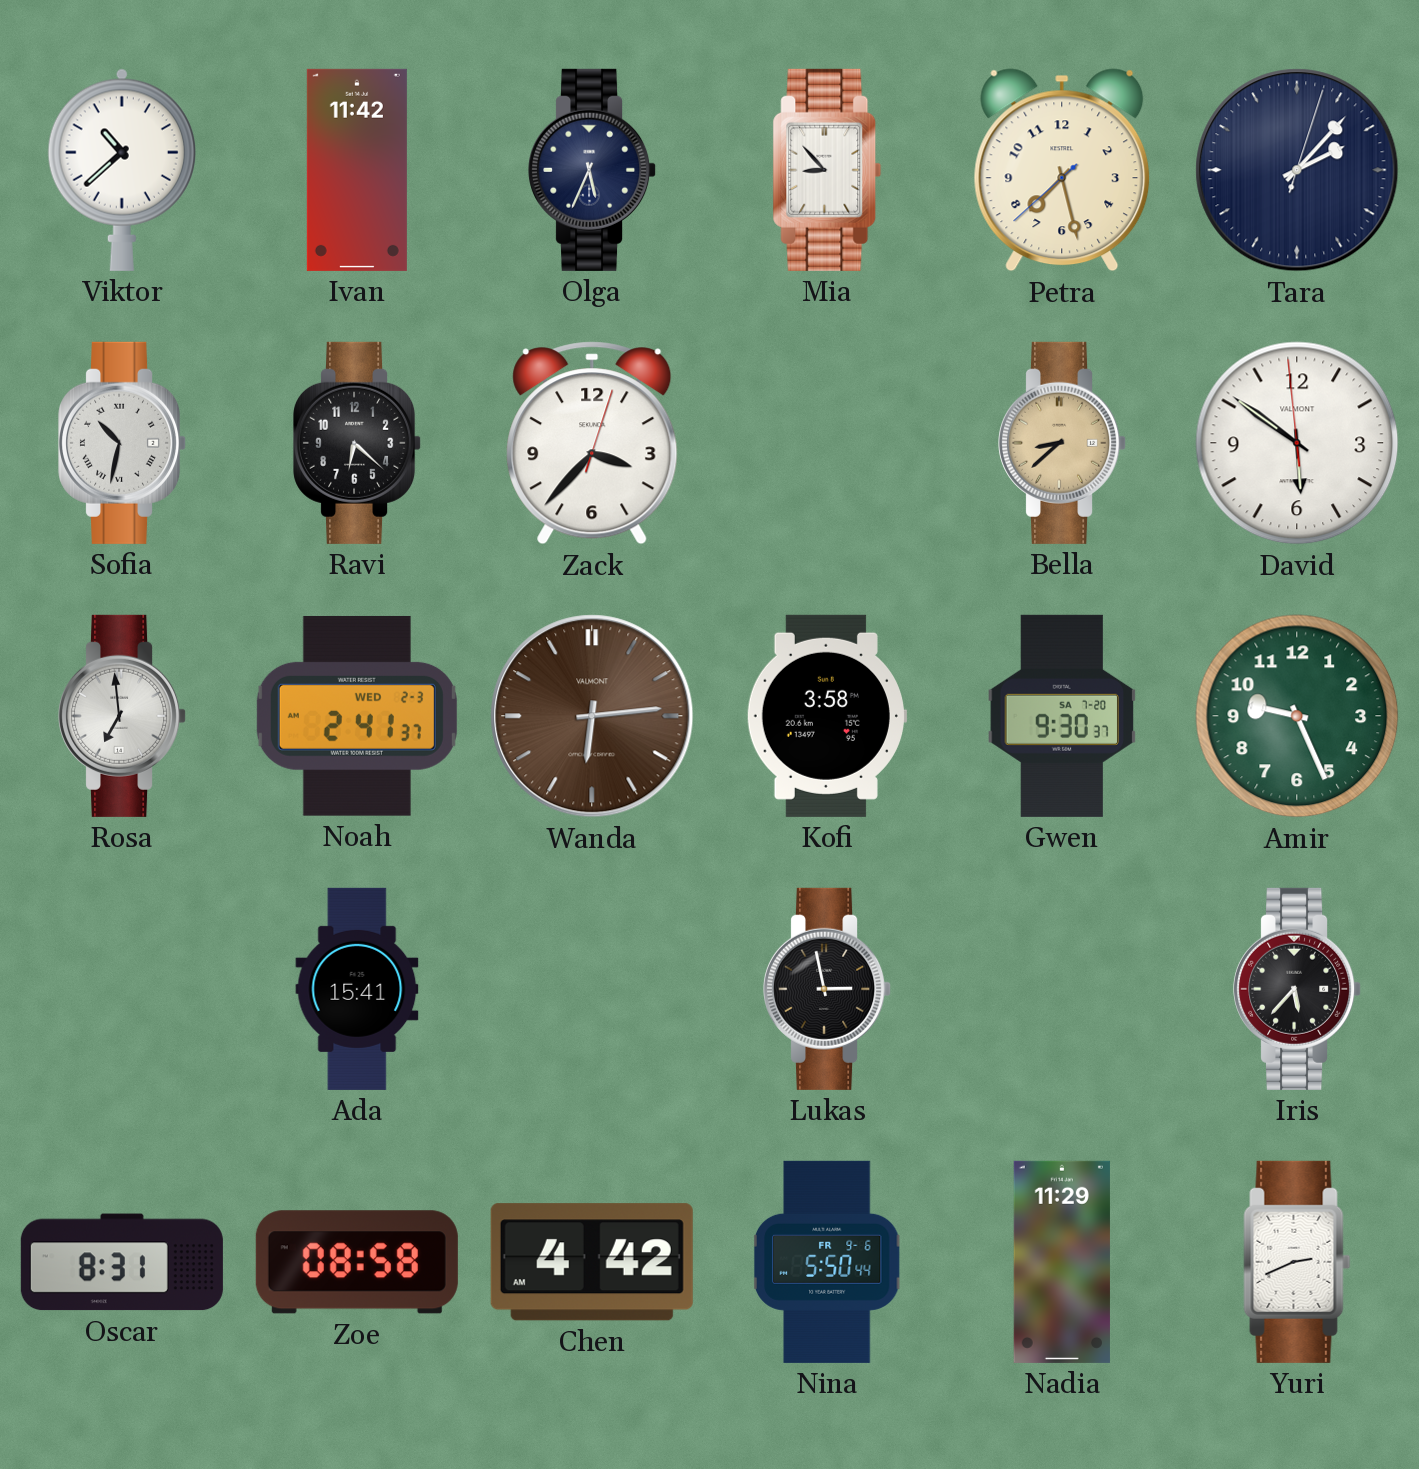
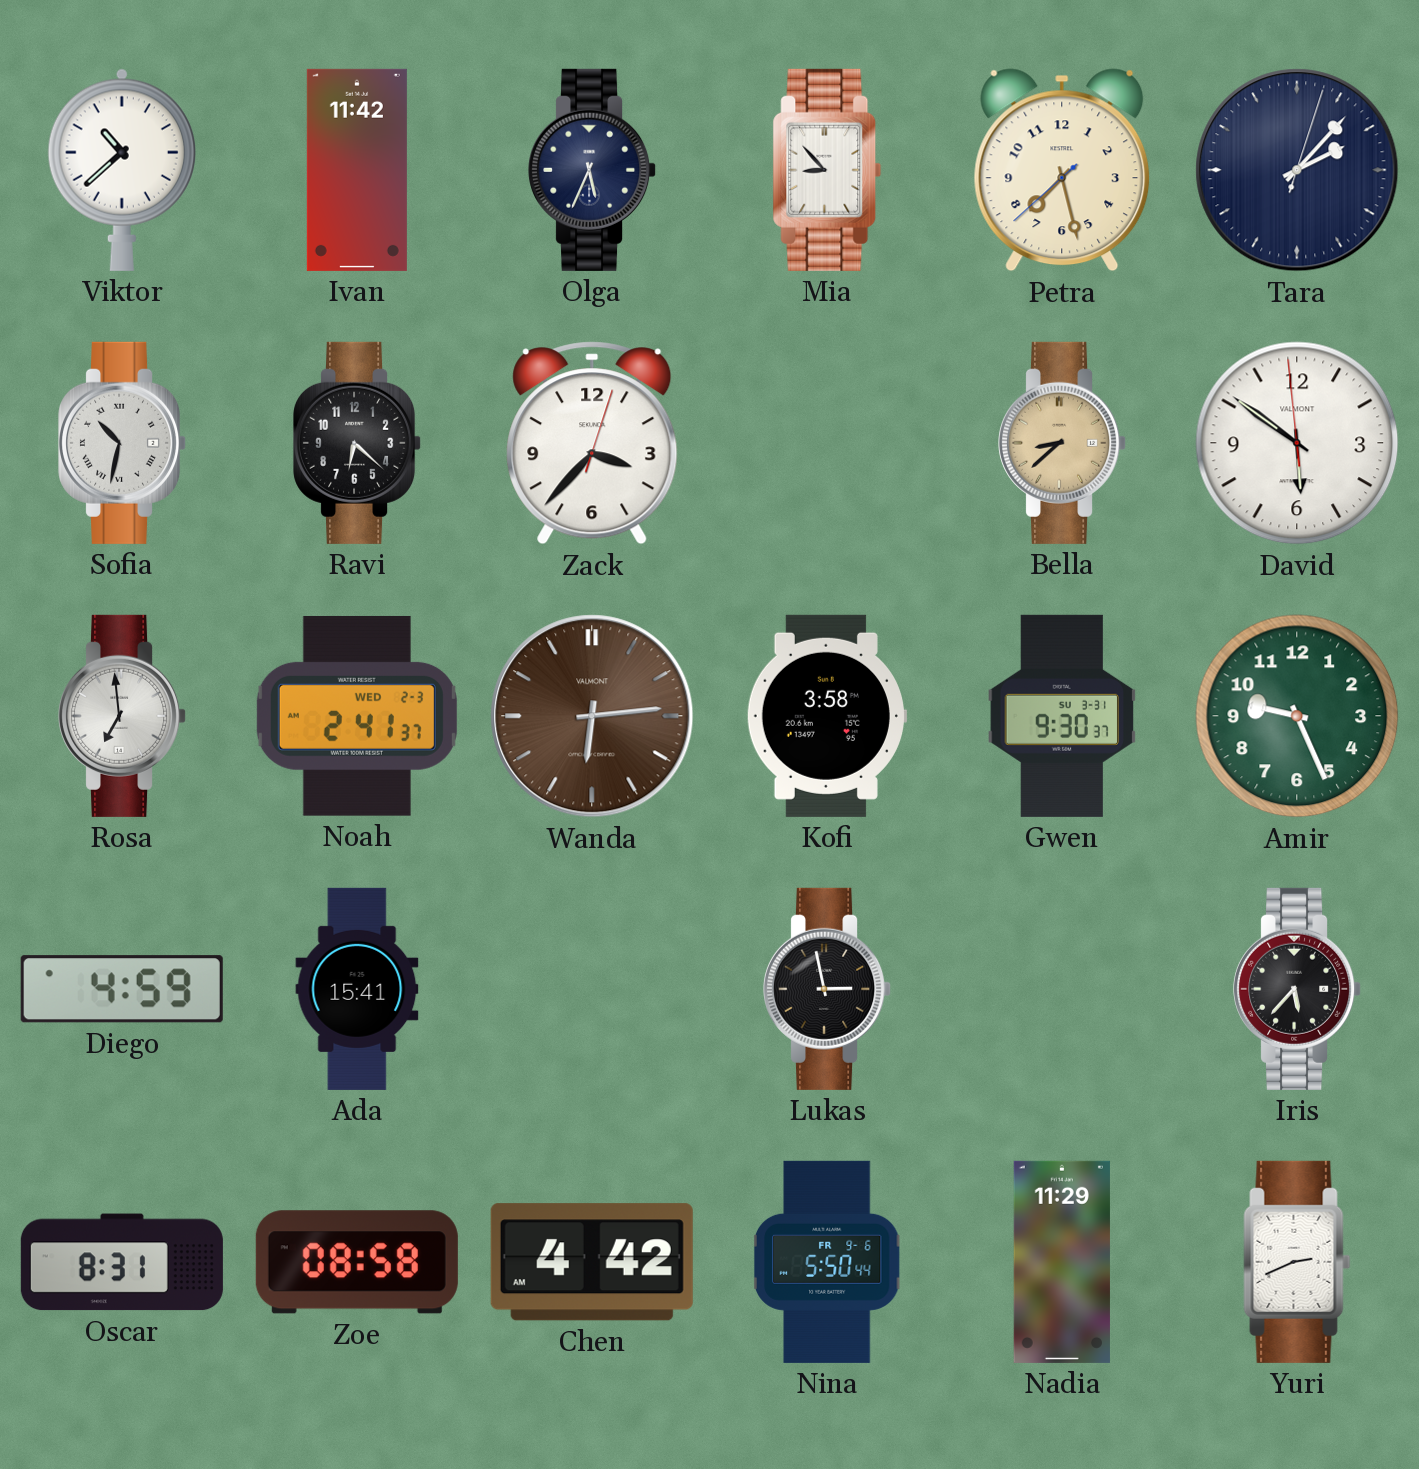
Gwen date: SA 7-20 -> SU 3-31 (1061, 716)
Diego: none -> 4:59 (122, 989)
